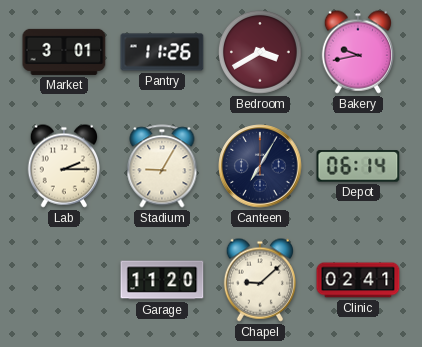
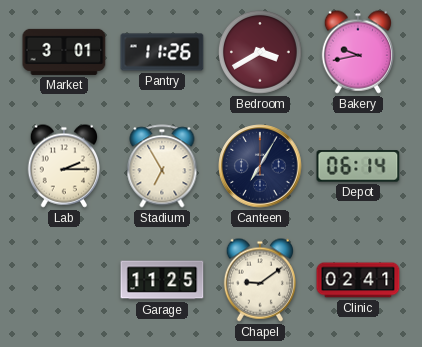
Stadium: 9:05 -> 6:55 (162, 166)
Garage: 11:20 -> 11:25 (162, 280)
Chapel: 9:08 -> 9:09 (259, 280)
